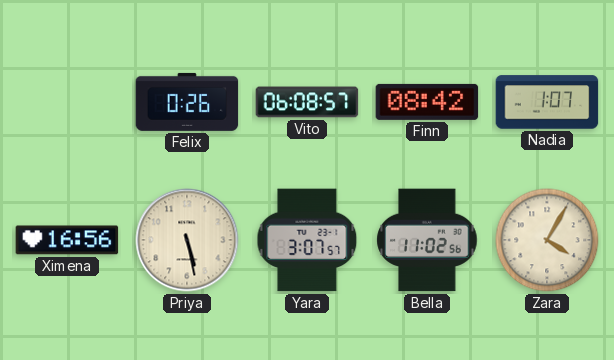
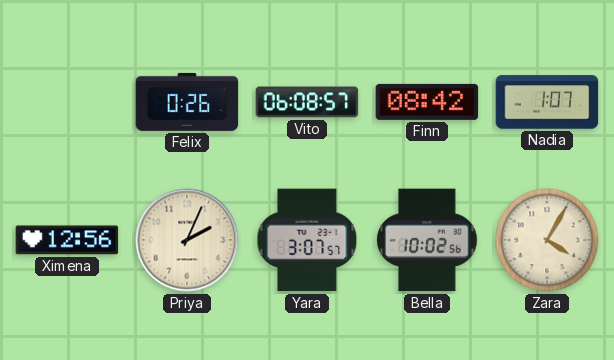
Ximena: 16:56 -> 12:56 (67, 240)
Priya: 5:28 -> 2:04 (187, 240)
Bella: 11:02 -> 10:02 (427, 240)
